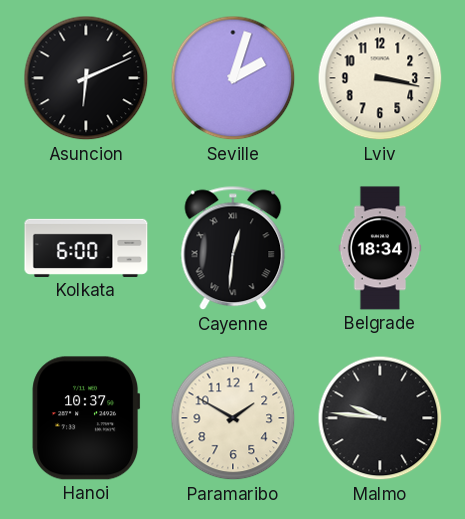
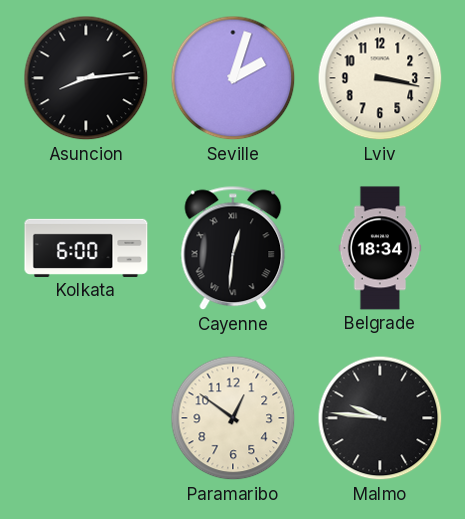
Asuncion: 6:11 -> 8:14 (86, 78)
Hanoi: 10:37 -> none (86, 418)
Paramaribo: 1:50 -> 12:51 (233, 418)
